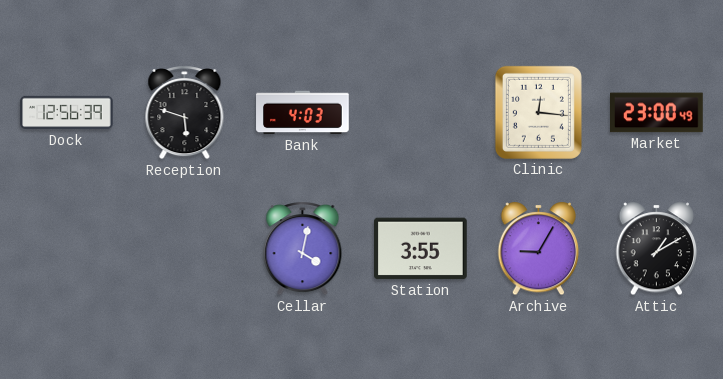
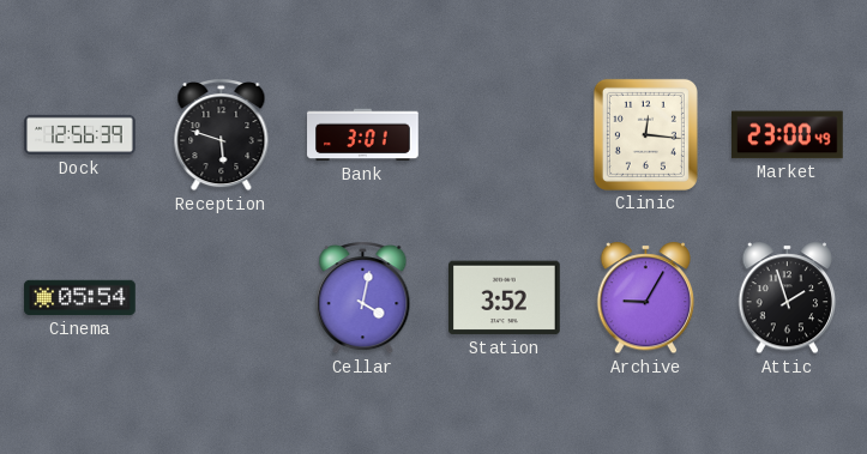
Bank: 4:03 -> 3:01 (363, 135)
Cinema: none -> 05:54 (80, 298)
Station: 3:55 -> 3:52 (505, 298)
Attic: 1:10 -> 1:57 (788, 298)
